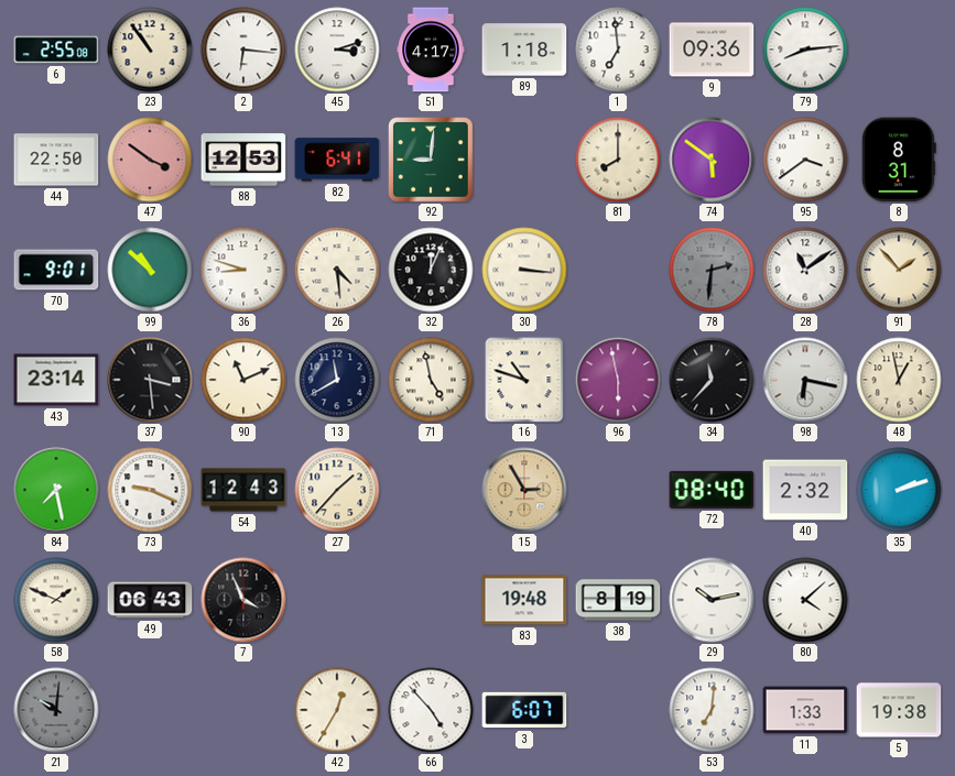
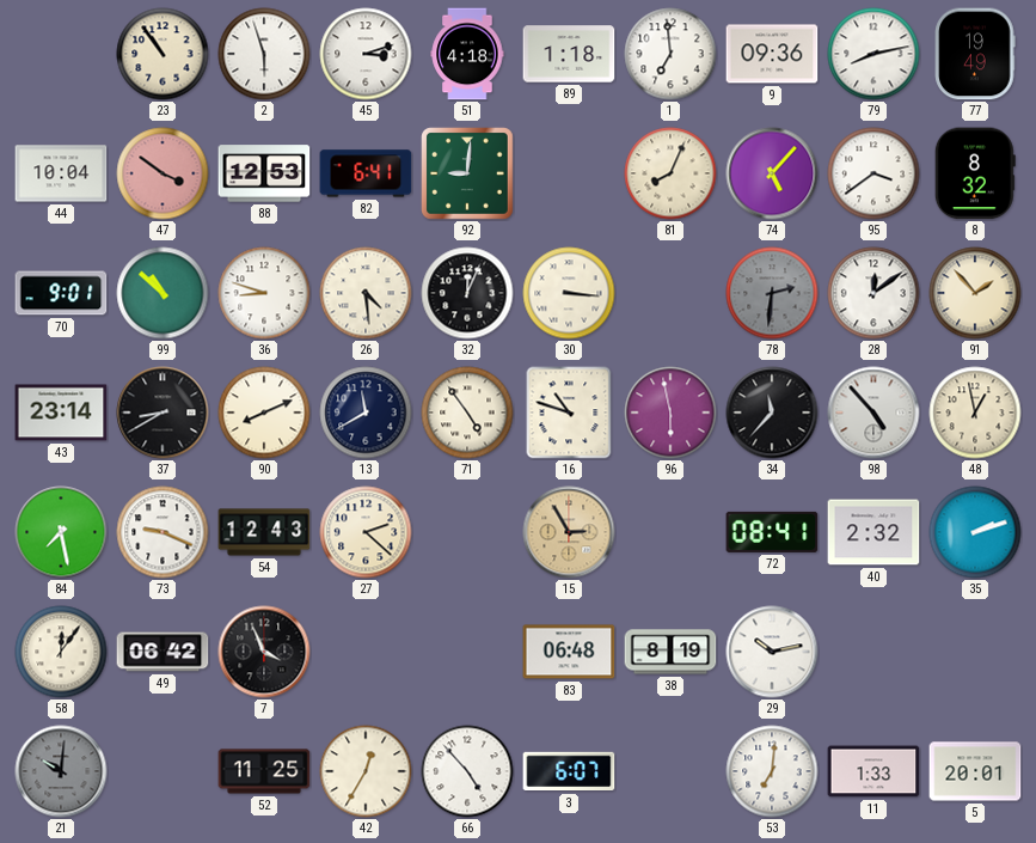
6: 2:55 -> none (56, 50)
2: 6:16 -> 5:57 (264, 54)
51: 4:17 -> 4:18 (467, 54)
79: 8:14 -> 8:13 (873, 54)
77: none -> 19:49 (975, 54)
44: 22:50 -> 10:04 (61, 173)
81: 8:00 -> 8:04 (670, 173)
74: 5:51 -> 5:07 (772, 173)
8: 8:31 -> 8:32 (975, 173)
28: 11:09 -> 12:09 (873, 293)
37: 3:29 -> 8:40 (163, 413)
90: 11:11 -> 8:11 (264, 413)
71: 4:58 -> 4:54 (467, 413)
98: 6:17 -> 4:53 (873, 413)
27: 1:37 -> 2:22 (366, 532)
72: 08:40 -> 08:41 (772, 532)
58: 1:49 -> 12:06 (61, 652)
49: 06:43 -> 06:42 (163, 652)
83: 19:48 -> 06:48 (569, 652)
80: 4:08 -> none (805, 600)
52: none -> 11:25 (264, 771)
5: 19:38 -> 20:01 (975, 771)
